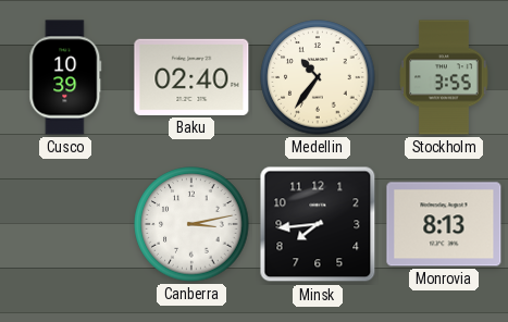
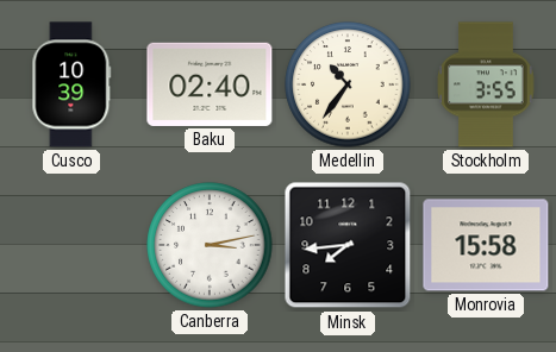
Monrovia: 8:13 -> 15:58 (486, 245)
